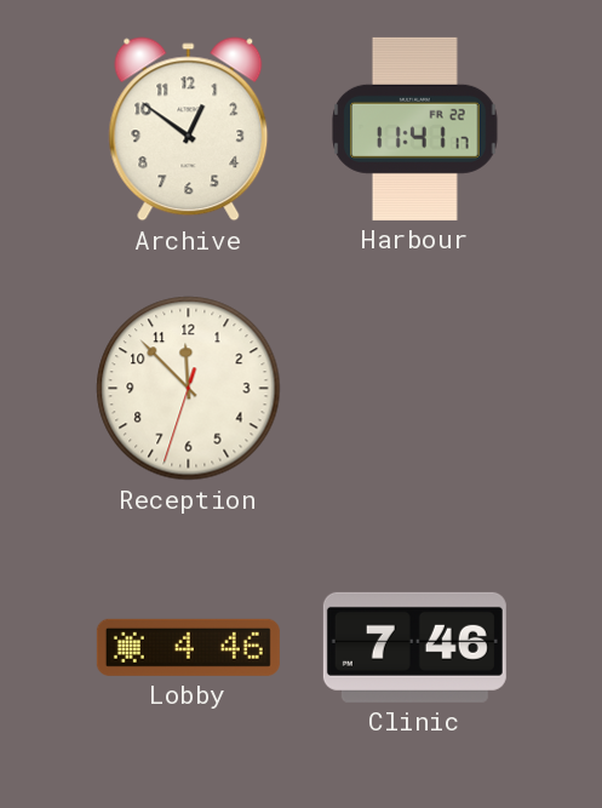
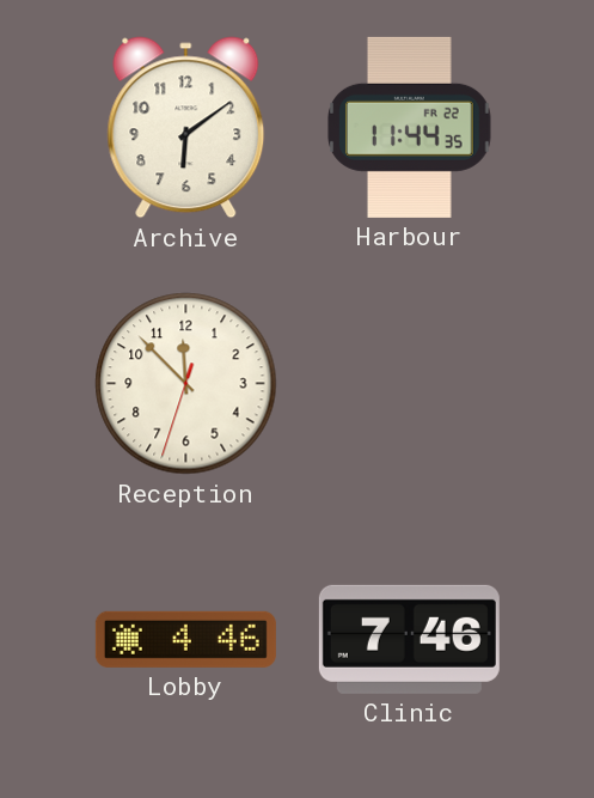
Archive: 12:51 -> 6:09 (186, 128)
Harbour: 11:41 -> 11:44 (410, 127)
